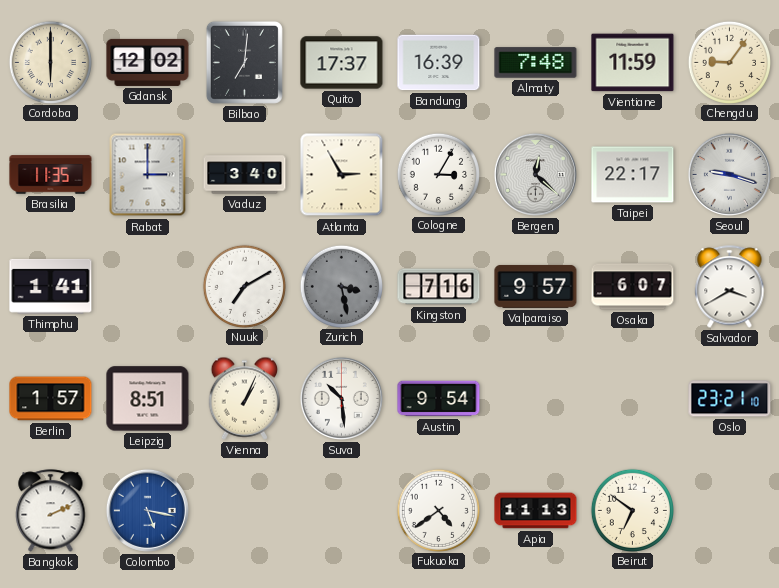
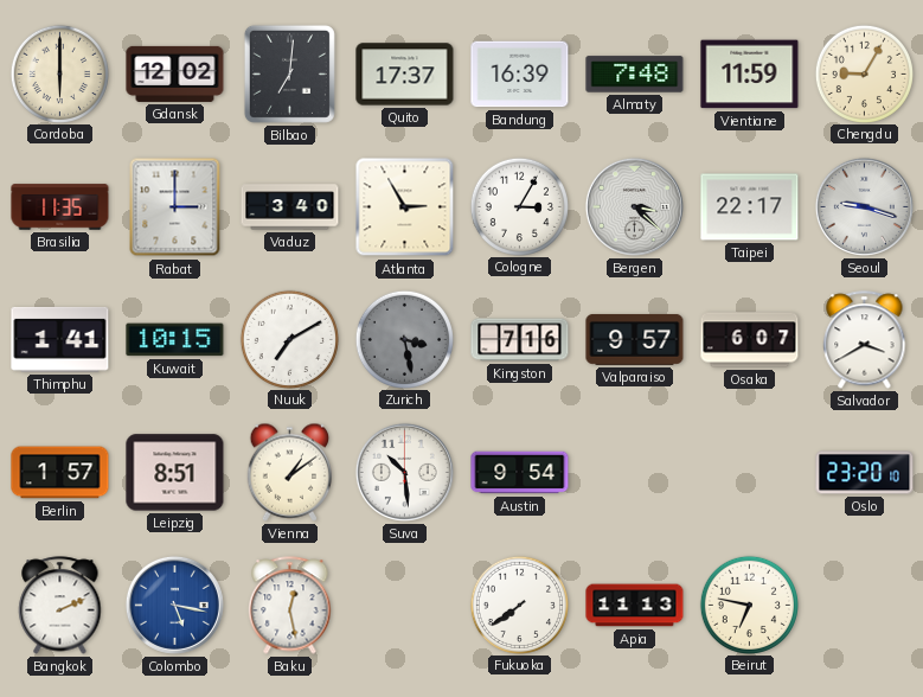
Chengdu: 9:06 -> 9:05 (864, 73)
Bergen: 12:22 -> 3:22 (634, 206)
Kuwait: none -> 10:15 (175, 340)
Vienna: 1:04 -> 1:09 (290, 472)
Oslo: 23:21 -> 23:20 (865, 473)
Baku: none -> 12:28 (290, 606)
Fukuoka: 4:39 -> 7:39 (519, 605)
Beirut: 6:51 -> 6:47 (749, 605)
